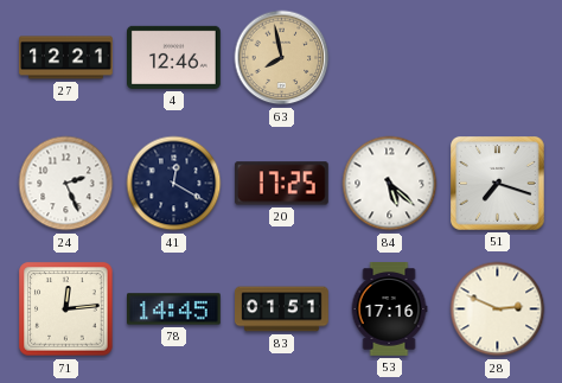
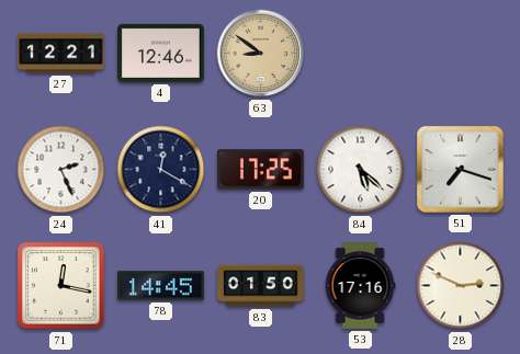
63: 7:58 -> 8:51 (261, 54)
71: 12:14 -> 12:17 (61, 286)
83: 01:51 -> 01:50 (261, 286)
